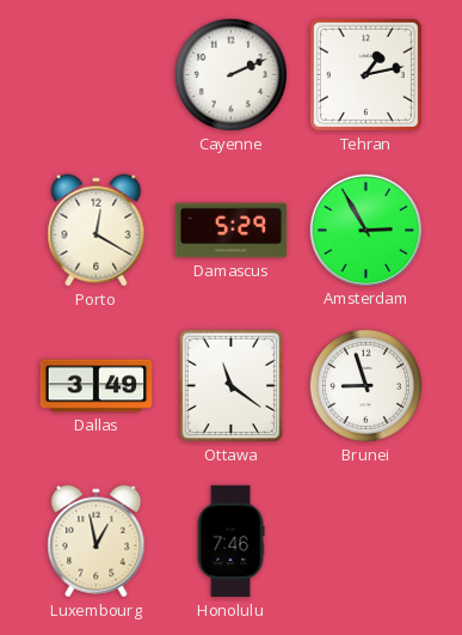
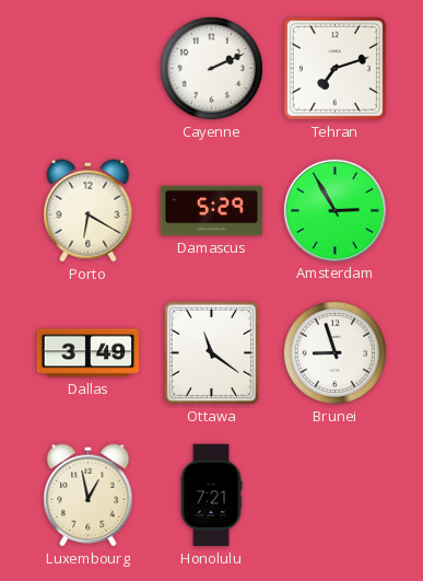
Tehran: 1:13 -> 7:12 (334, 68)
Porto: 12:20 -> 6:20 (89, 211)
Honolulu: 7:46 -> 7:21 (211, 496)
